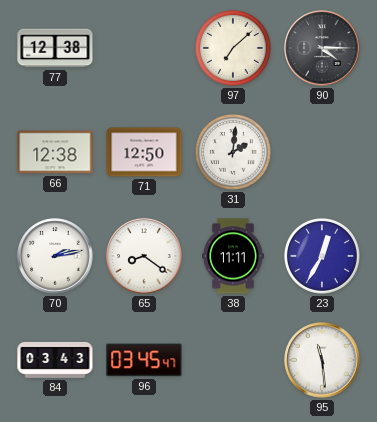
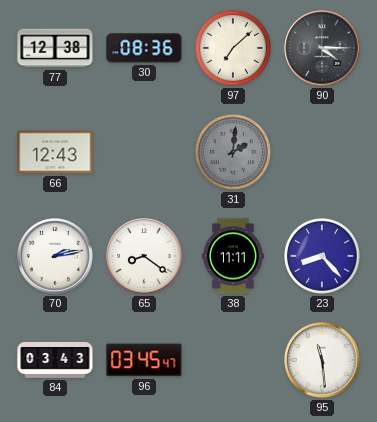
30: none -> 08:36 (144, 48)
66: 12:38 -> 12:43 (55, 152)
71: 12:50 -> none (144, 152)
31 dial: white -> grey (233, 152)
23: 12:35 -> 8:23 (322, 256)
